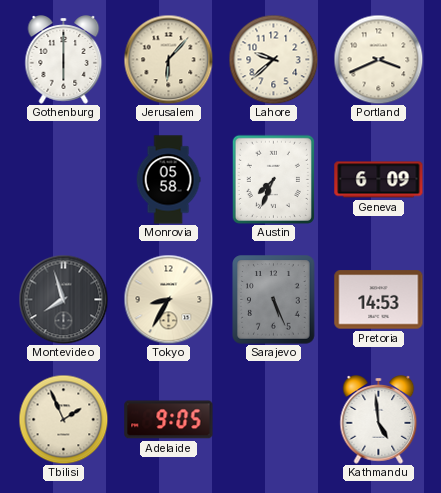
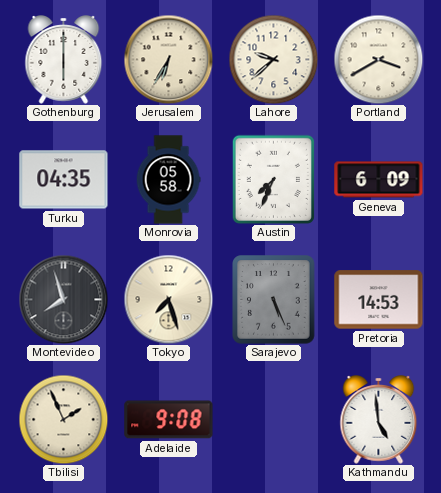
Jerusalem: 6:07 -> 6:35 (168, 59)
Portland: 3:41 -> 3:40 (378, 59)
Turku: none -> 04:35 (64, 180)
Tokyo: 8:35 -> 7:27 (168, 299)
Adelaide: 9:05 -> 9:08 (169, 420)
